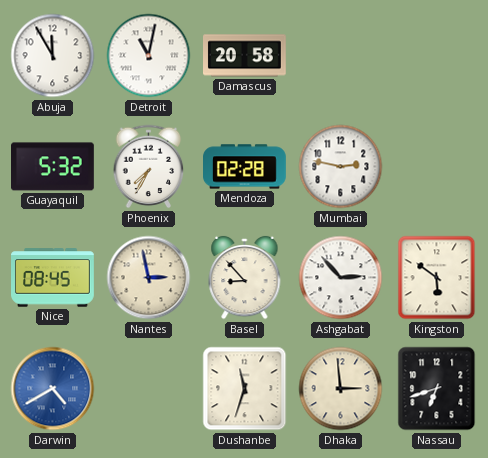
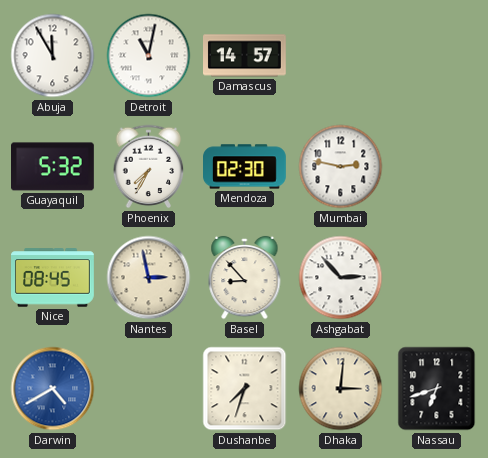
Damascus: 20:58 -> 14:57 (245, 56)
Mendoza: 02:28 -> 02:30 (245, 167)
Kingston: 5:51 -> none (437, 278)
Dushanbe: 11:33 -> 7:33 (245, 389)
Dhaka: 2:59 -> 3:01 (341, 389)
